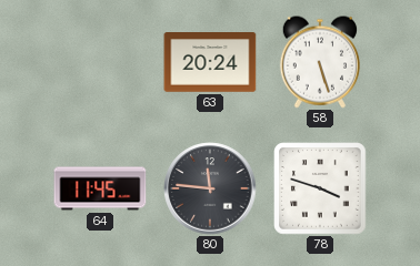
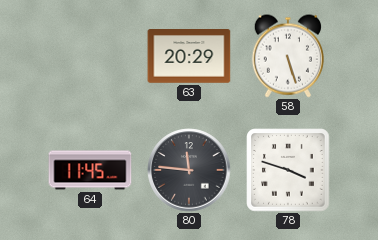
63: 20:24 -> 20:29 (189, 56)
